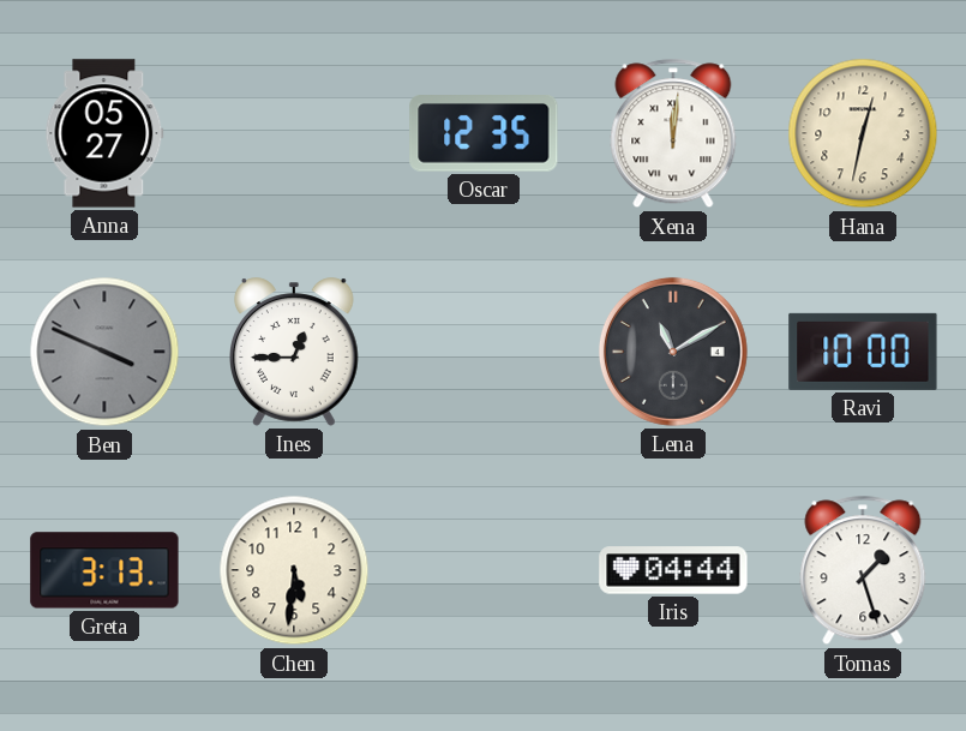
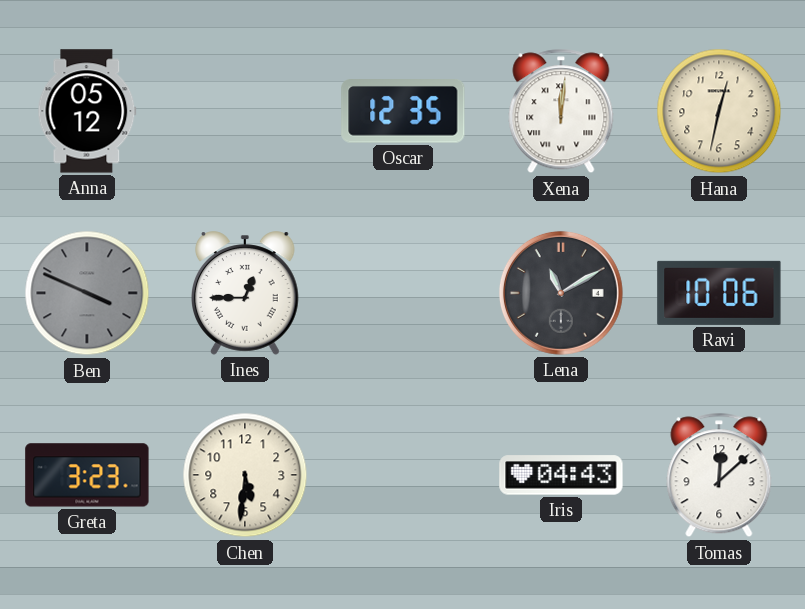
Anna: 05:27 -> 05:12 (87, 111)
Ravi: 10:00 -> 10:06 (719, 293)
Greta: 3:13 -> 3:23 (87, 475)
Iris: 04:44 -> 04:43 (561, 475)
Tomas: 1:27 -> 12:08 (719, 475)
